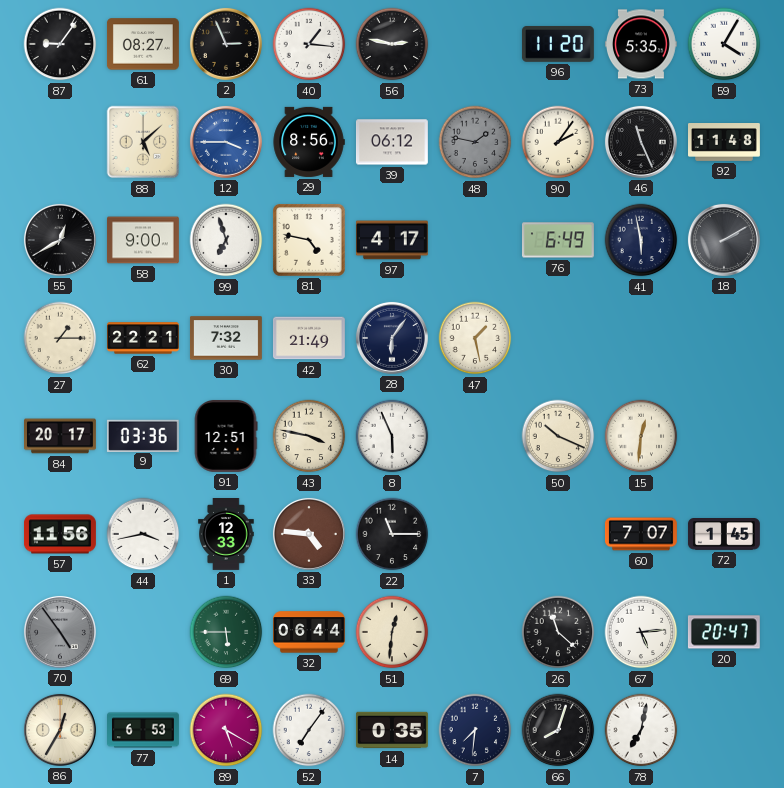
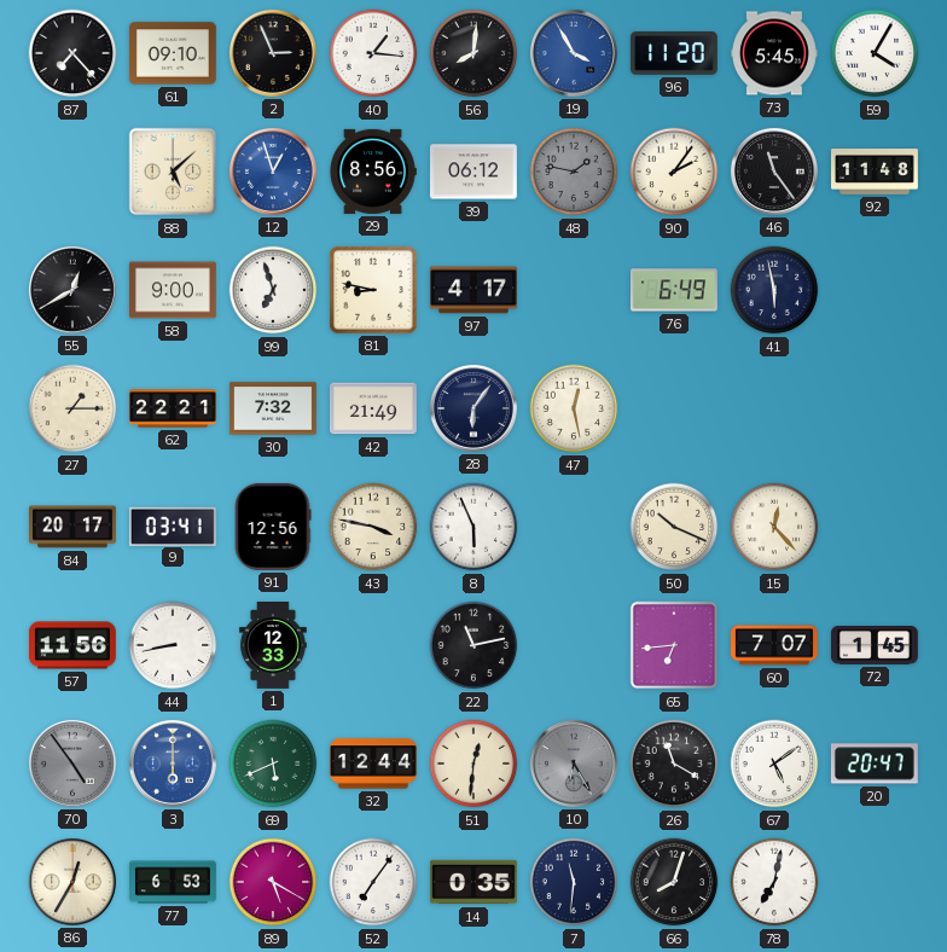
87: 9:06 -> 7:23 (72, 53)
61: 08:27 -> 09:10 (173, 53)
56: 2:47 -> 8:01 (473, 53)
19: none -> 3:55 (574, 53)
73: 5:35 -> 5:45 (774, 53)
12: 3:45 -> 12:57 (273, 172)
46: 11:26 -> 11:24 (774, 172)
81: 4:47 -> 8:47 (373, 290)
18: 2:10 -> none (724, 240)
47: 1:28 -> 12:28 (574, 408)
9: 03:36 -> 03:41 (173, 526)
91: 12:51 -> 12:56 (273, 527)
15: 12:31 -> 12:23 (774, 527)
44: 3:43 -> 8:43 (173, 645)
33: 4:46 -> none (309, 534)
22: 11:15 -> 11:13 (473, 645)
65: none -> 6:44 (674, 645)
3: none -> 6:00 (173, 764)
69: 5:45 -> 5:41 (273, 764)
32: 06:44 -> 12:44 (374, 764)
10: none -> 6:25 (574, 764)
26: 11:22 -> 11:20 (674, 764)
67: 5:14 -> 5:09 (774, 764)
7: 7:31 -> 11:31 (574, 882)
